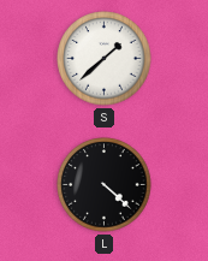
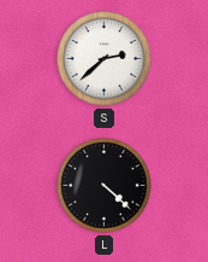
S: 1:38 -> 2:38 (105, 59)
